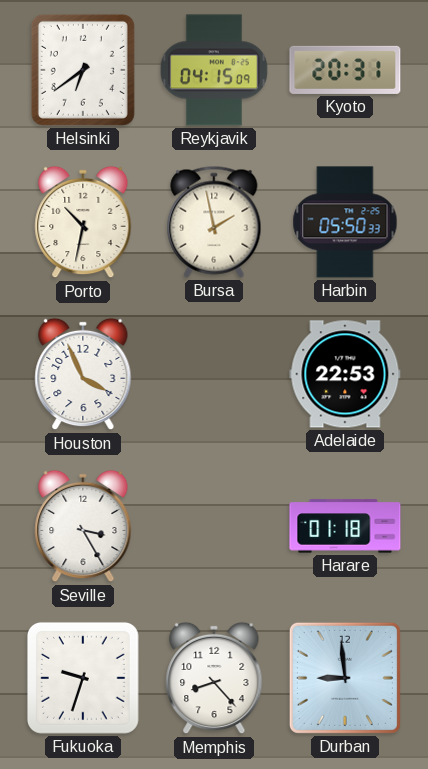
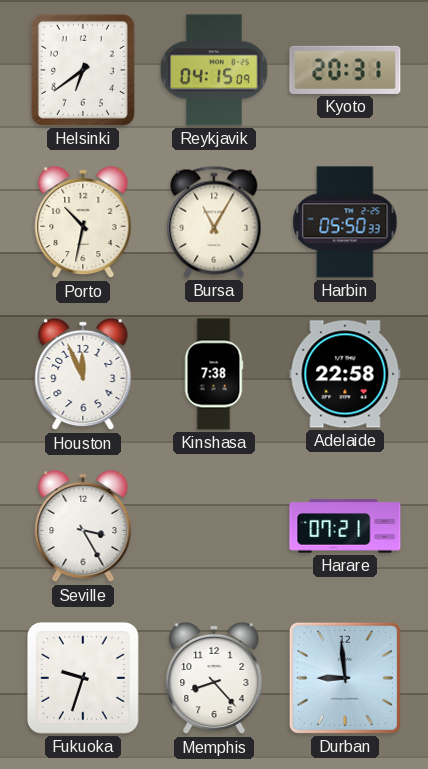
Bursa: 1:58 -> 11:05 (214, 222)
Houston: 3:56 -> 11:56 (83, 374)
Kinshasa: none -> 7:38 (214, 374)
Adelaide: 22:53 -> 22:58 (345, 374)
Harare: 01:18 -> 07:21 (345, 526)
